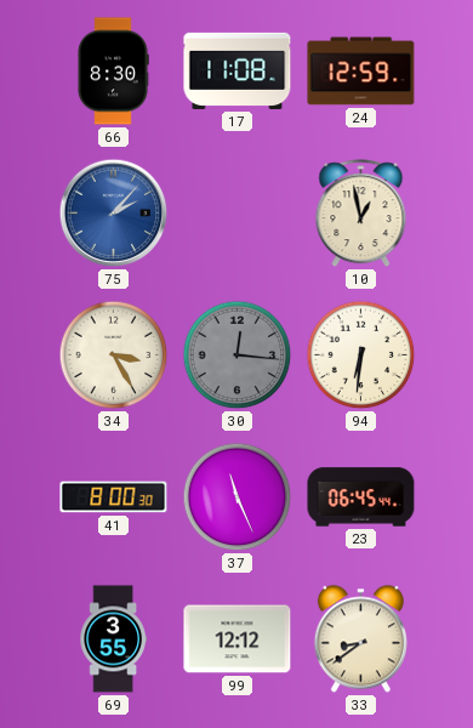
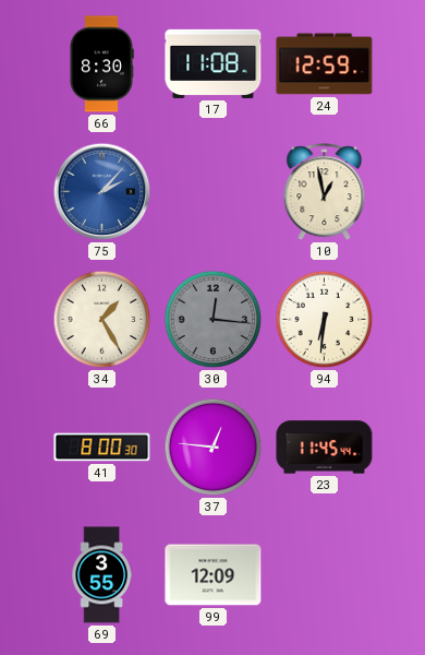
34: 3:25 -> 1:25 (102, 320)
37: 11:26 -> 12:46 (214, 448)
23: 06:45 -> 11:45 (325, 448)
99: 12:12 -> 12:09 (214, 575)
33: 8:39 -> none (360, 639)
